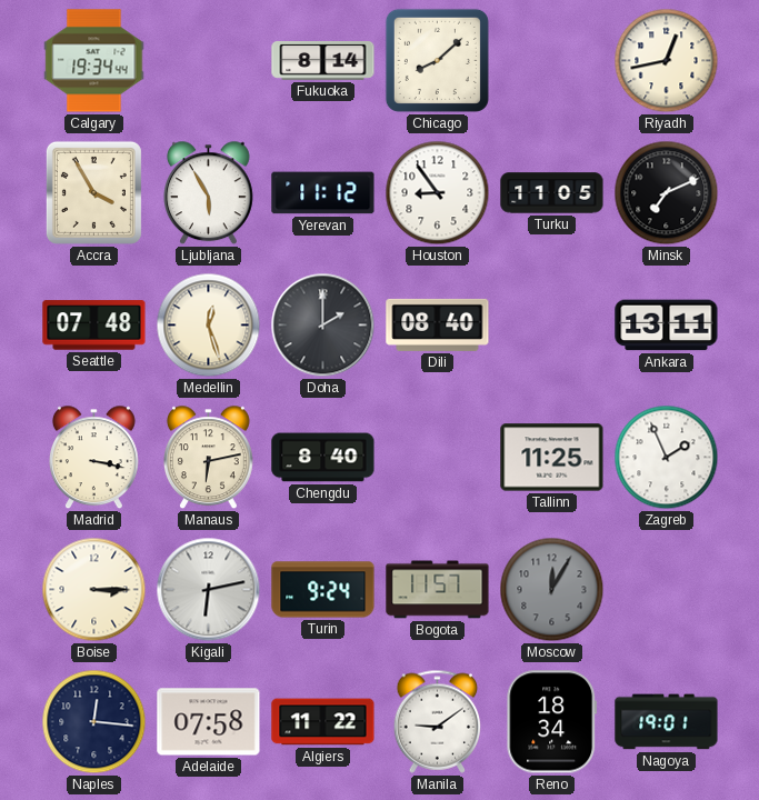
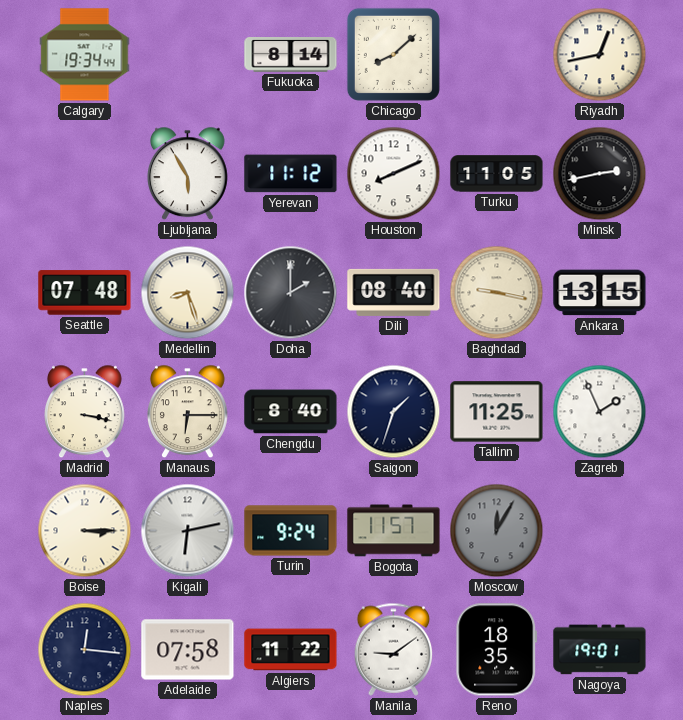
Accra: 3:55 -> none (93, 192)
Houston: 8:54 -> 8:11 (394, 174)
Minsk: 7:11 -> 2:43 (600, 174)
Medellin: 12:27 -> 8:27 (188, 293)
Baghdad: none -> 9:17 (497, 293)
Ankara: 13:11 -> 13:15 (600, 293)
Manaus: 6:13 -> 6:15 (187, 412)
Saigon: none -> 1:33 (394, 412)
Reno: 18:34 -> 18:35 (497, 650)
